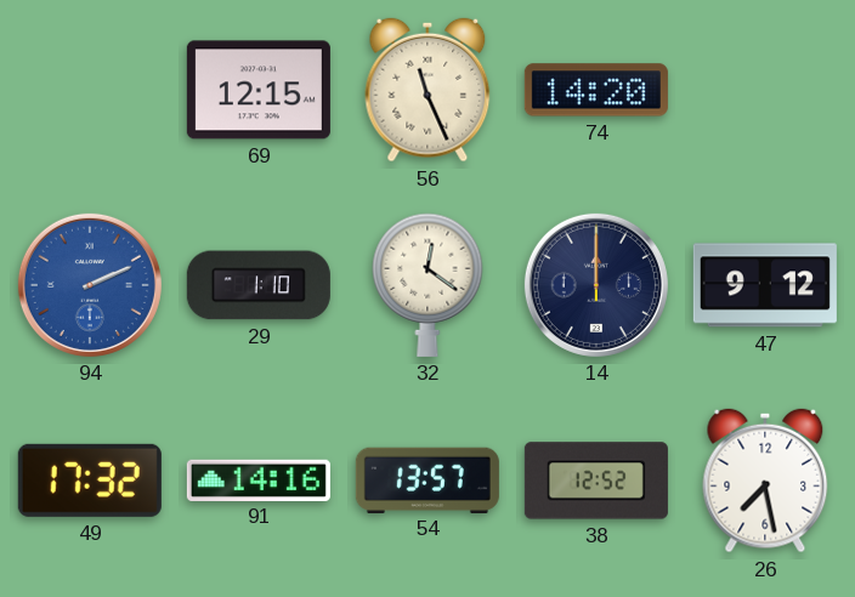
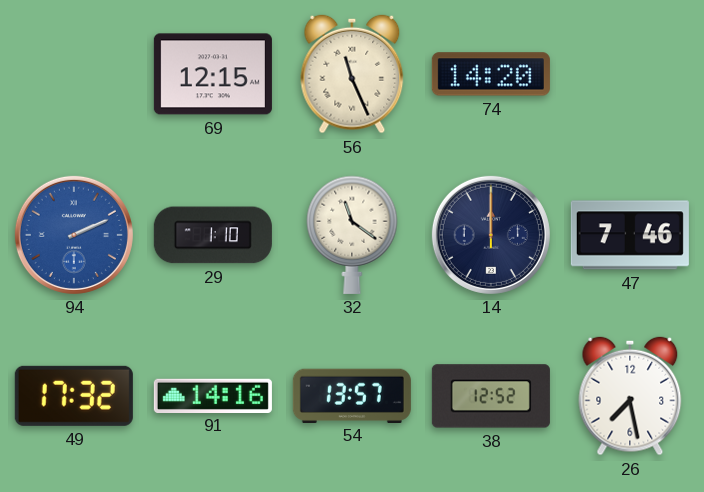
32: 12:21 -> 11:21 (352, 235)
47: 9:12 -> 7:46 (630, 235)
